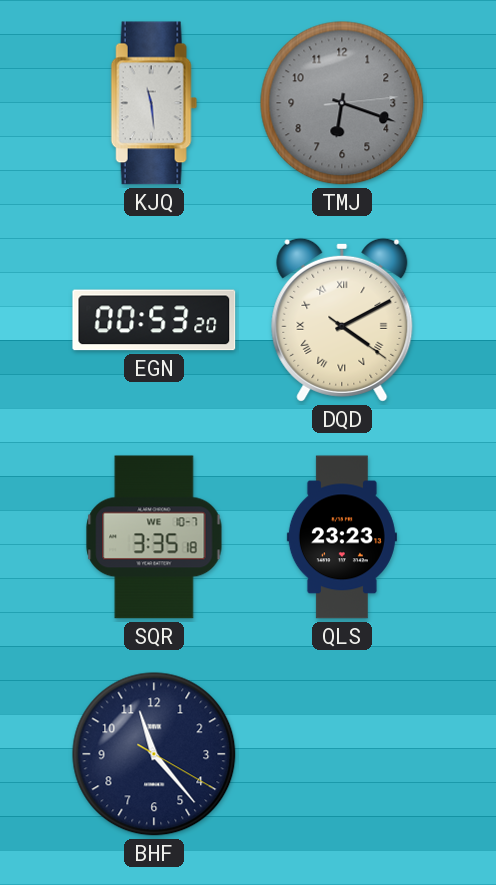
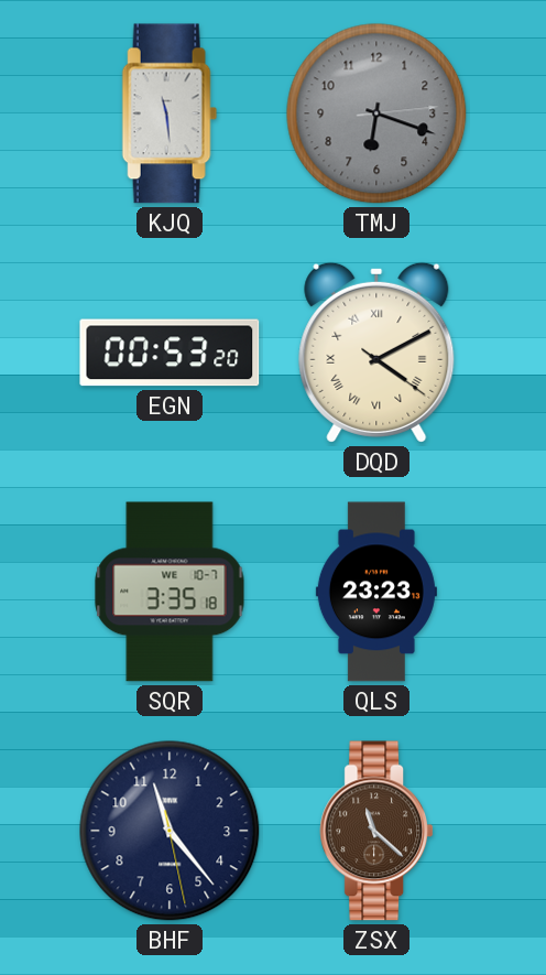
BHF: 11:23:20 -> 11:23:28 (170, 831)
ZSX: none -> 11:22 (376, 831)
